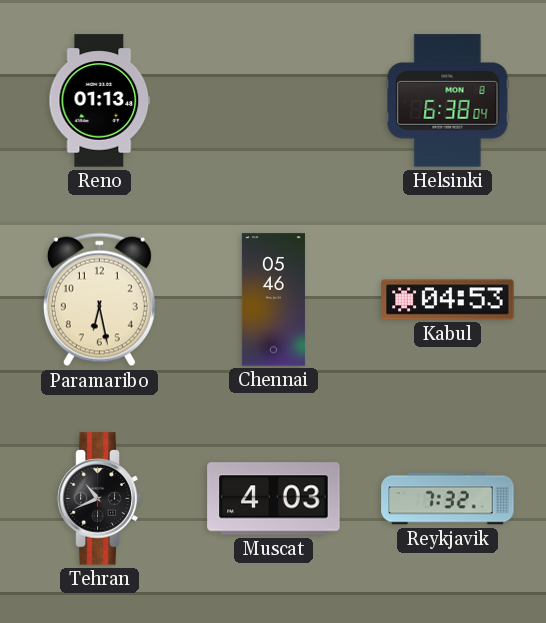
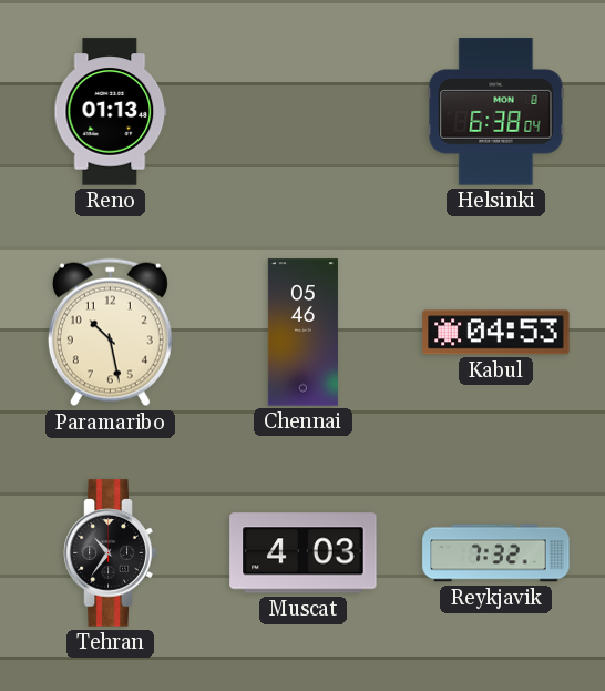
Paramaribo: 6:28 -> 10:28 (110, 333)
Tehran: 10:41 -> 10:36 (111, 553)
